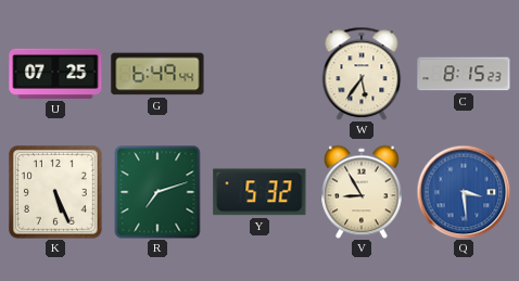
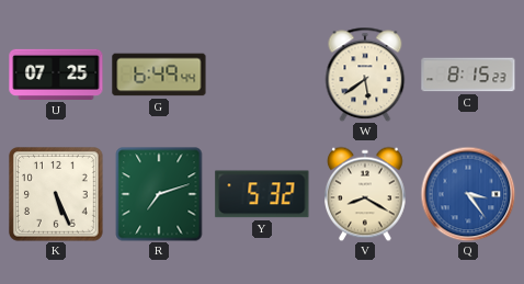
W: 5:36 -> 5:39 (365, 75)
V: 8:55 -> 8:20 (366, 194)
Q: 3:29 -> 3:24 (468, 194)
